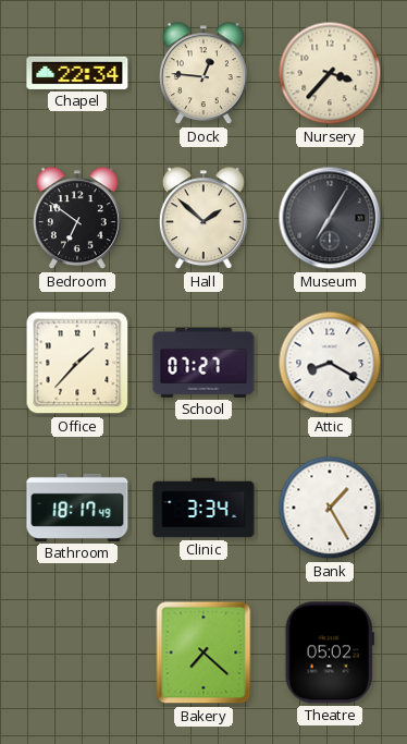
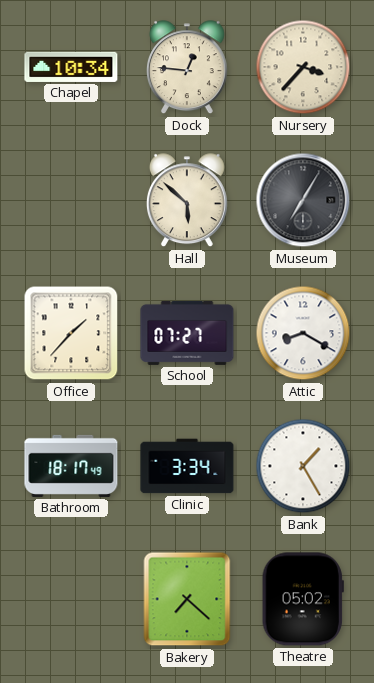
Chapel: 22:34 -> 10:34 (71, 67)
Bedroom: 6:51 -> none (77, 219)
Hall: 1:52 -> 5:52 (187, 201)
